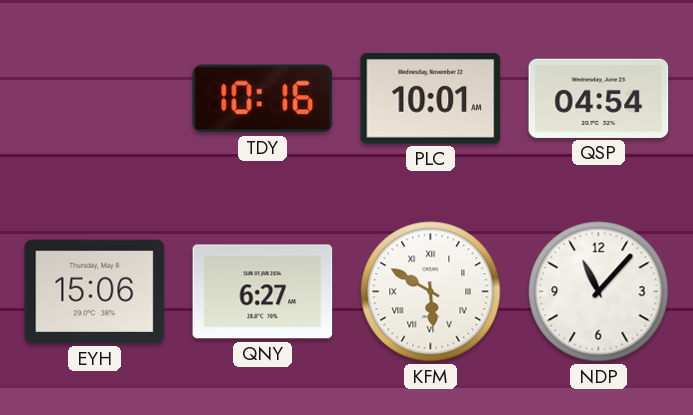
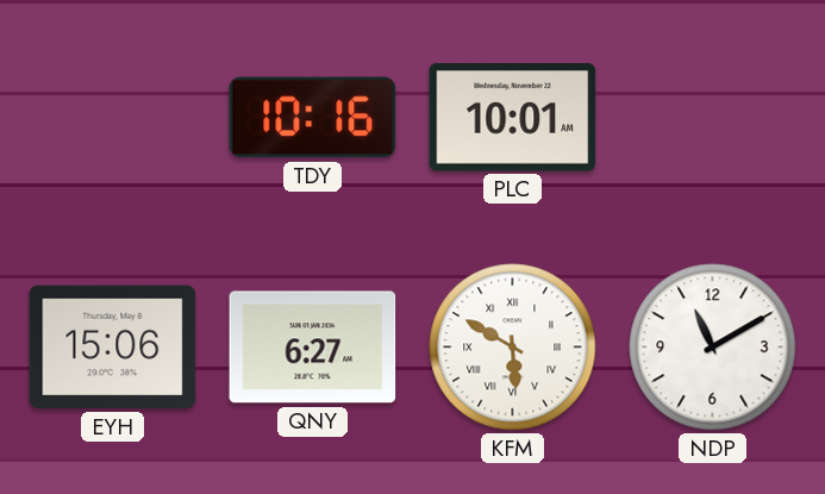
QSP: 04:54 -> none (599, 98)
NDP: 11:07 -> 11:10 (713, 348)
